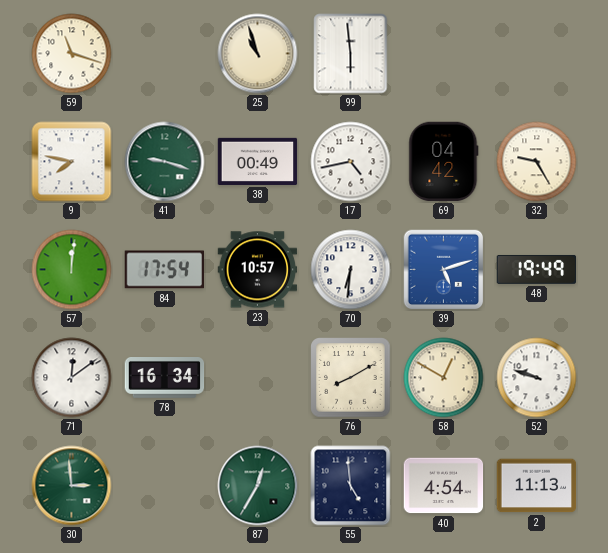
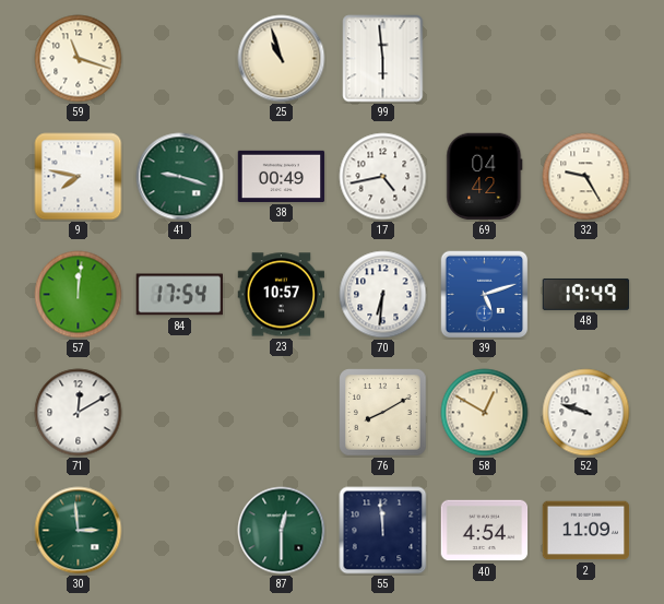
71: 12:09 -> 12:10 (79, 413)
78: 16:34 -> none (165, 378)
87: 12:35 -> 12:30 (282, 531)
55: 4:59 -> 11:59 (383, 531)
2: 11:13 -> 11:09 (586, 531)
